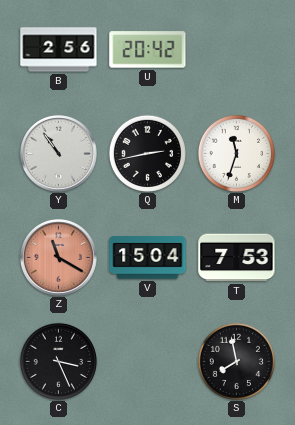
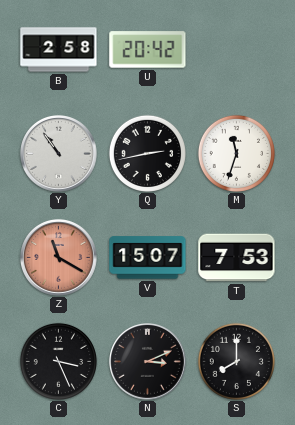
B: 2:56 -> 2:58 (59, 50)
V: 15:04 -> 15:07 (148, 258)
N: none -> 3:11 (148, 362)
S: 7:58 -> 8:00 (236, 361)
